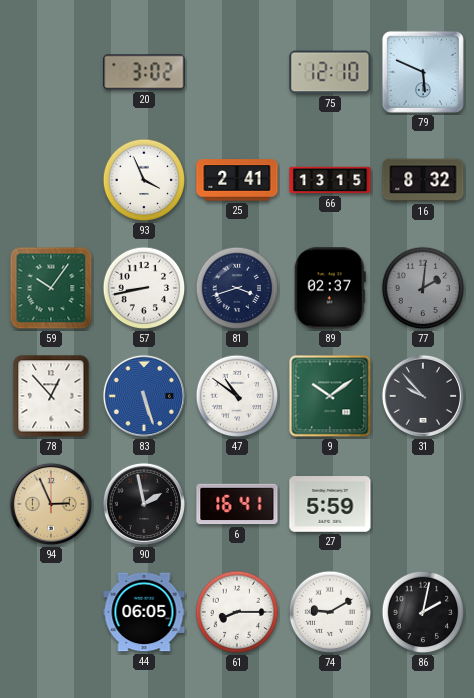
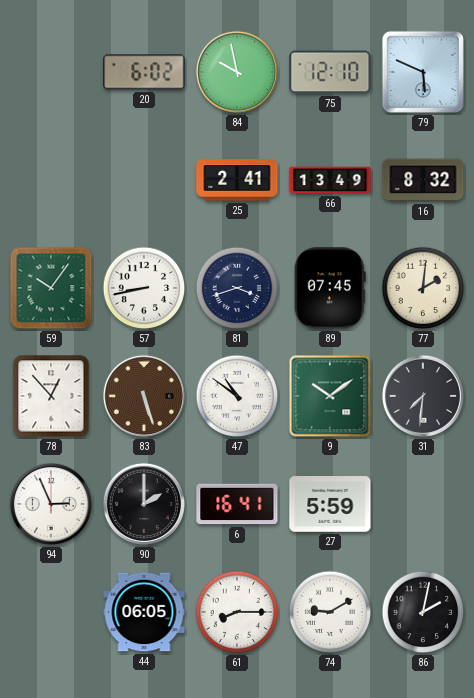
20: 3:02 -> 6:02 (144, 72)
84: none -> 9:58 (237, 72)
93: 3:56 -> none (144, 180)
66: 13:15 -> 13:49 (330, 180)
89: 02:37 -> 07:45 (330, 288)
77 dial: grey -> cream (423, 288)
83 dial: blue -> brown (144, 396)
31: 9:53 -> 7:31 (423, 396)
94 dial: champagne -> white (51, 504)
90: 1:58 -> 2:00 (144, 504)
